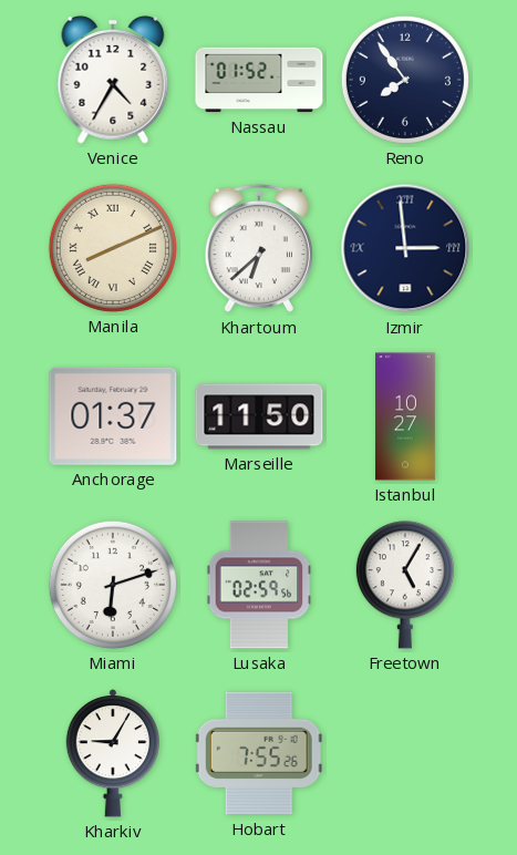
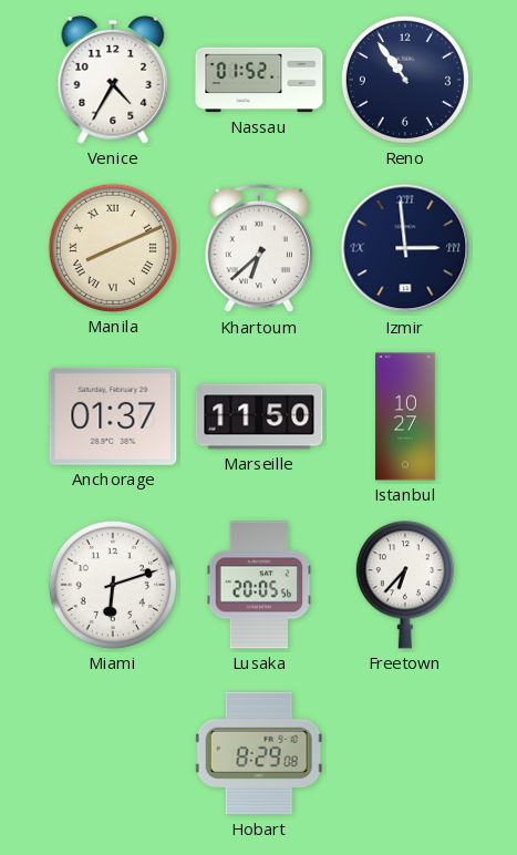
Reno: 7:54 -> 10:54 (405, 80)
Lusaka: 02:59 -> 20:05 (259, 585)
Freetown: 5:05 -> 6:37 (405, 585)
Kharkiv: 9:05 -> none (112, 753)
Hobart: 7:55 -> 8:29 (259, 753)
